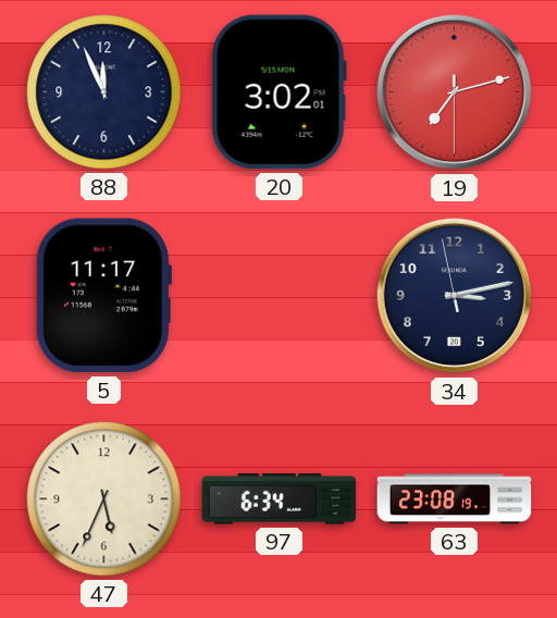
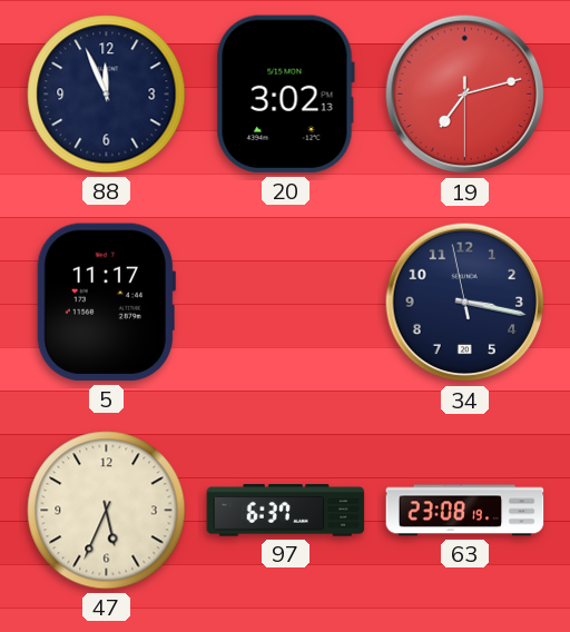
20: 3:02:01 -> 3:02:13 (285, 95)
34: 3:12 -> 3:16 (465, 303)
97: 6:34 -> 6:37 (286, 511)
